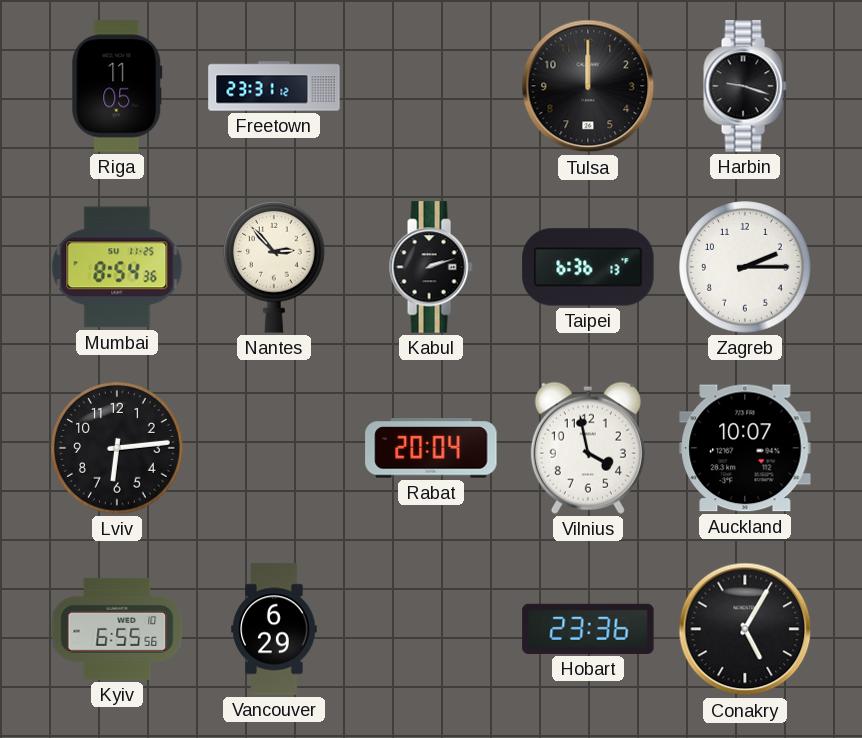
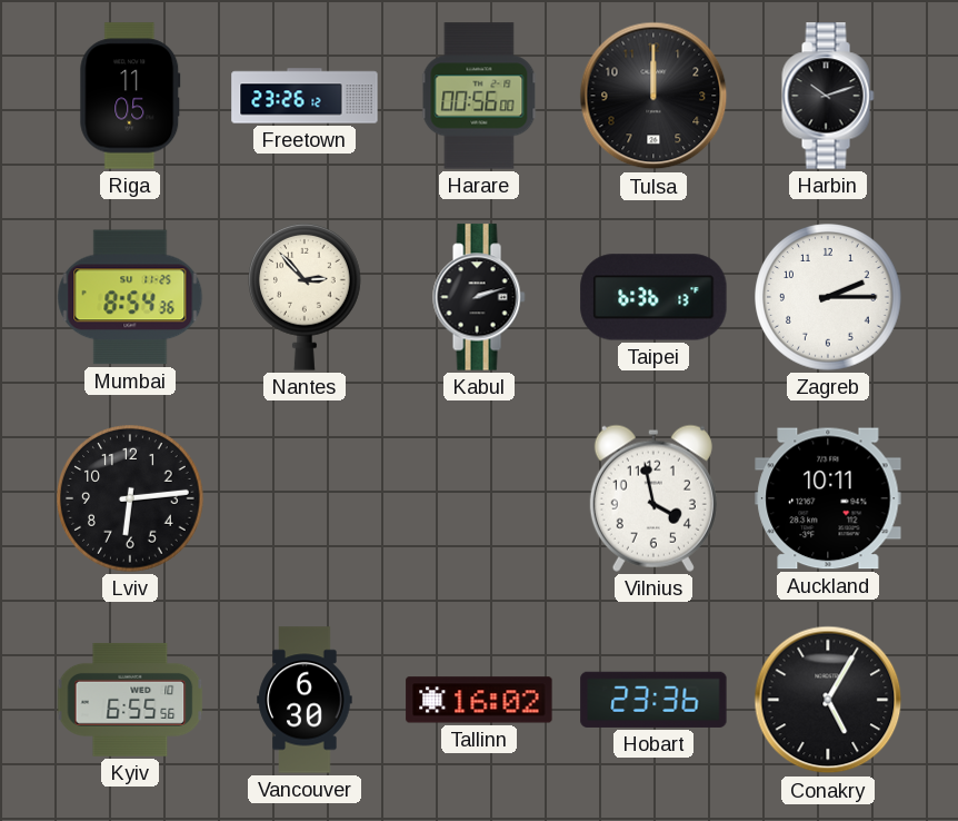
Freetown: 23:31 -> 23:26 (305, 96)
Harare: none -> 00:56 (479, 96)
Harbin: 9:18 -> 10:12 (828, 96)
Rabat: 20:04 -> none (431, 448)
Auckland: 10:07 -> 10:11 (828, 498)
Vancouver: 6:29 -> 6:30 (305, 700)
Tallinn: none -> 16:02 (479, 700)
